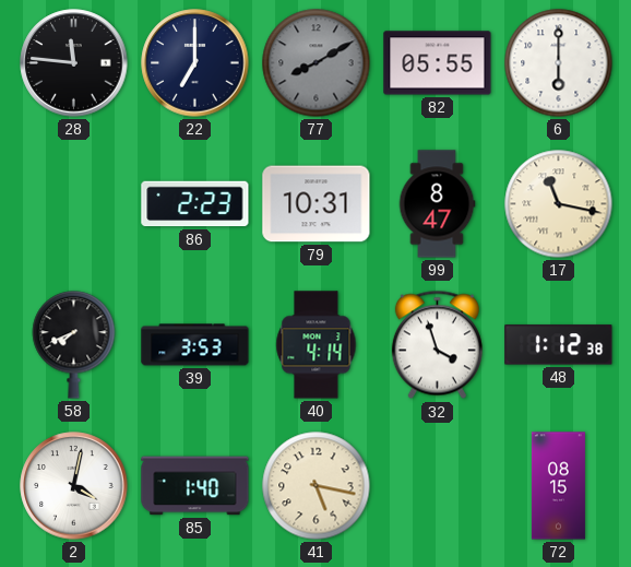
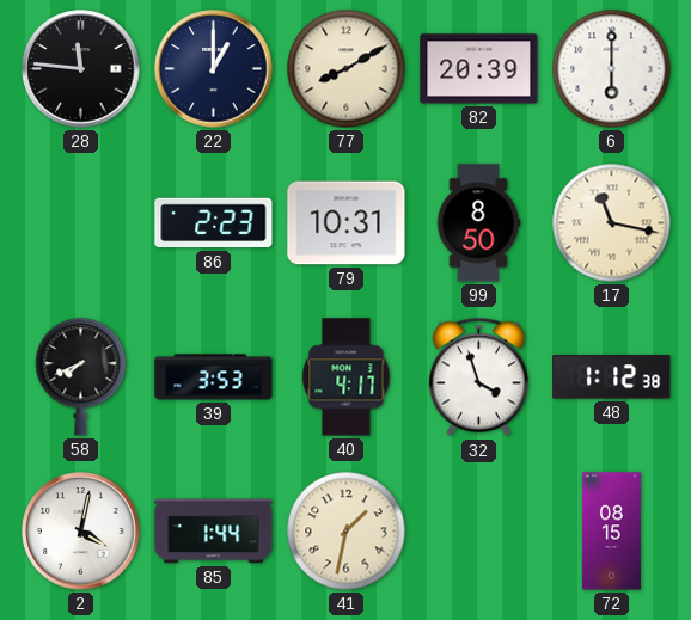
22: 7:00 -> 1:00 (214, 69)
77 dial: grey -> cream (347, 69)
82: 05:55 -> 20:39 (479, 69)
99: 8:47 -> 8:50 (478, 223)
40: 4:14 -> 4:17 (347, 377)
85: 1:40 -> 1:44 (214, 532)
41: 5:17 -> 1:32 (347, 532)
